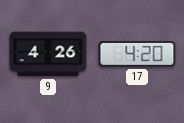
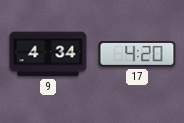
9: 4:26 -> 4:34 (48, 54)
